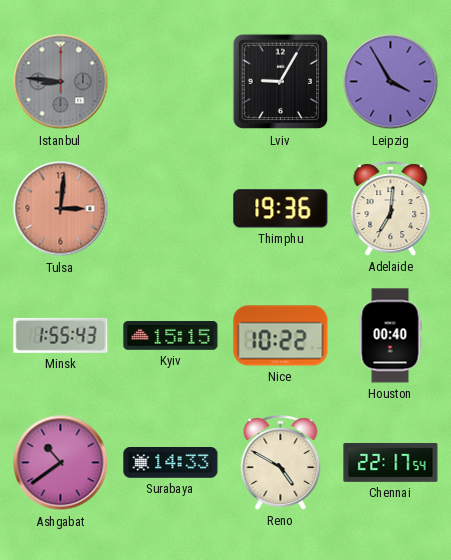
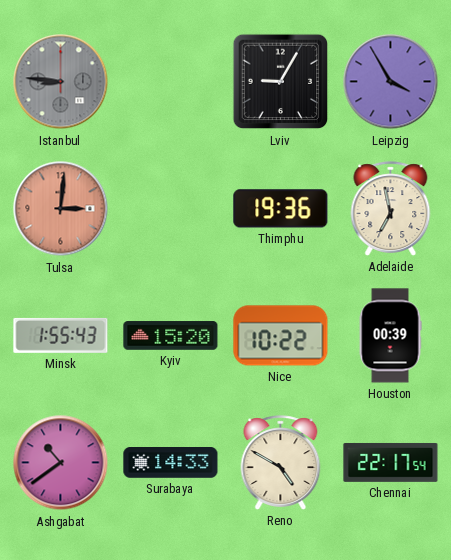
Adelaide: 7:01 -> 6:58 (391, 209)
Kyiv: 15:15 -> 15:20 (171, 336)
Houston: 00:40 -> 00:39 (390, 336)
